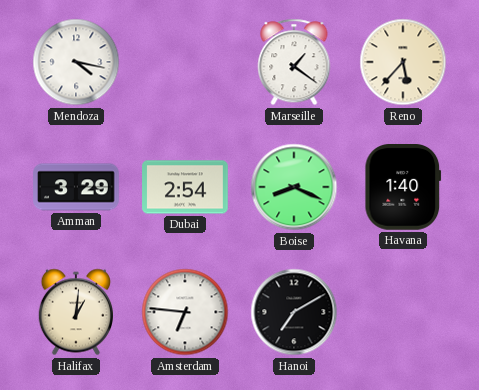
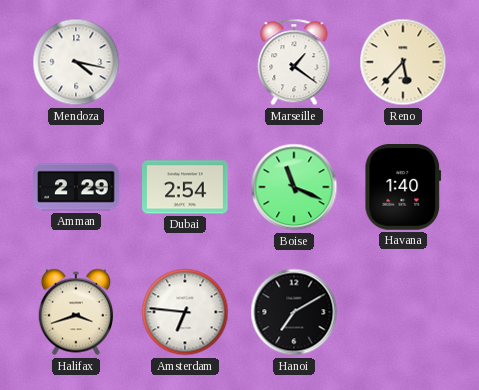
Amman: 3:29 -> 2:29 (76, 187)
Boise: 8:19 -> 11:19 (294, 187)
Halifax: 1:01 -> 3:42 (75, 312)
